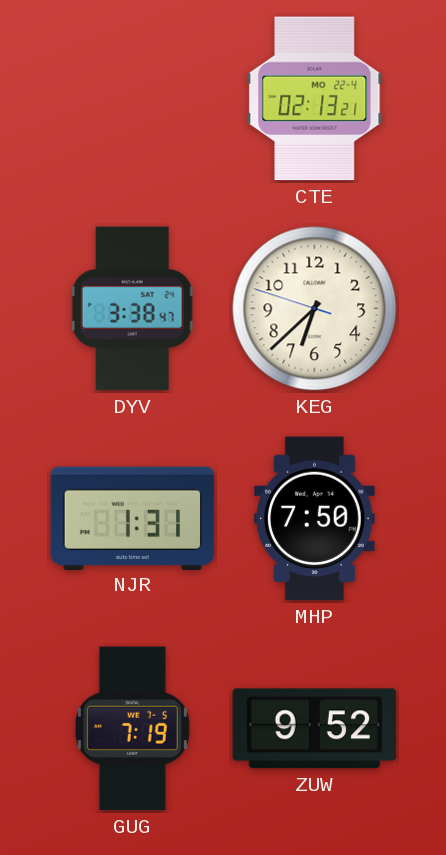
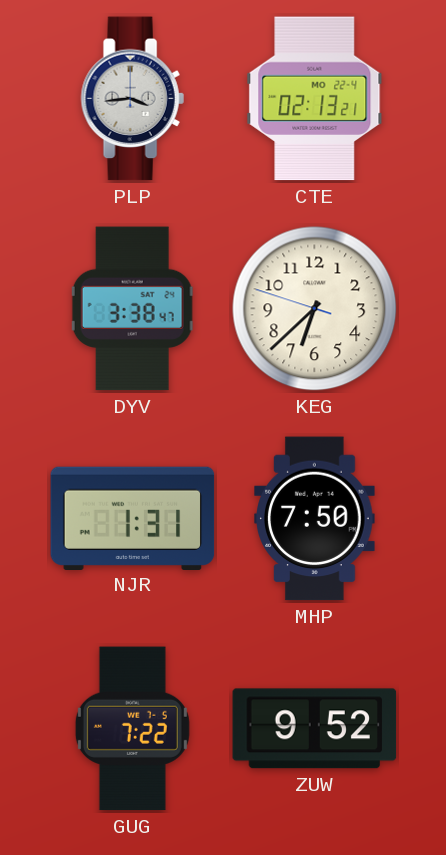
PLP: none -> 3:44 (132, 99)
GUG: 7:19 -> 7:22 (132, 729)
